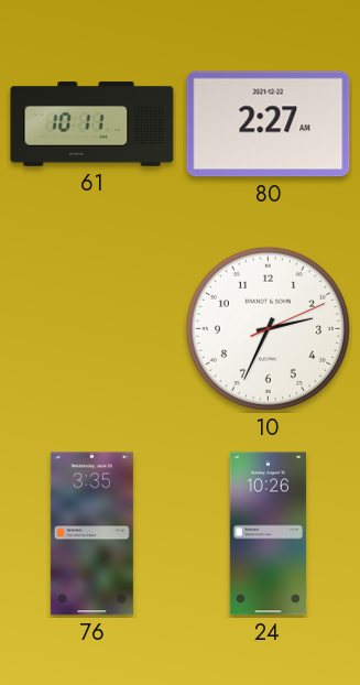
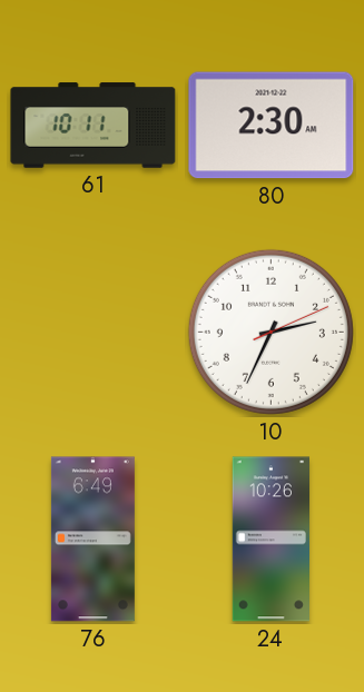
80: 2:27 -> 2:30 (272, 126)
76: 3:35 -> 6:49 (92, 540)
